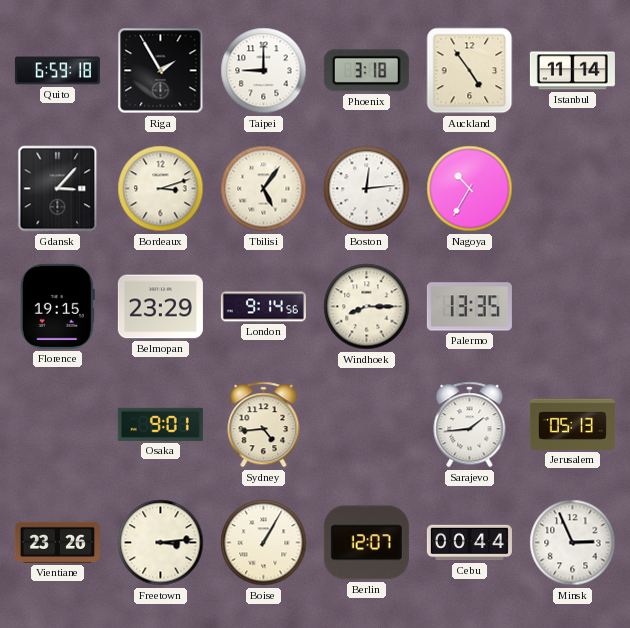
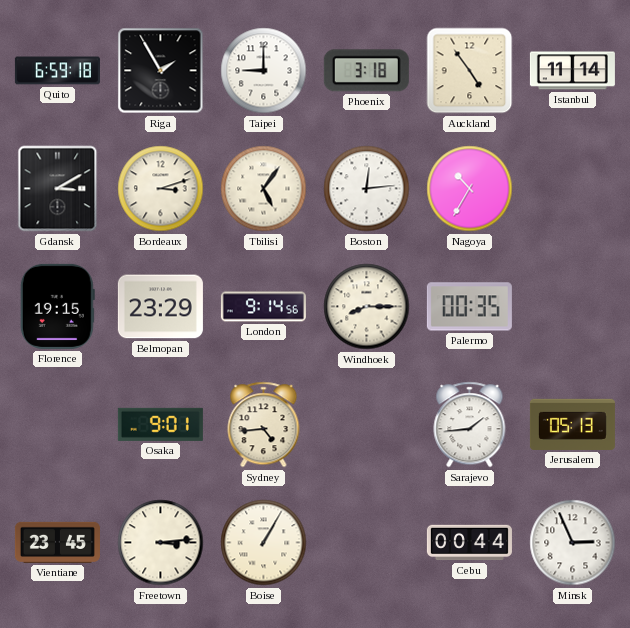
Gdansk: 3:07 -> 3:10 (58, 189)
Palermo: 13:35 -> 00:35 (469, 307)
Vientiane: 23:26 -> 23:45 (57, 542)
Berlin: 12:07 -> none (366, 543)
